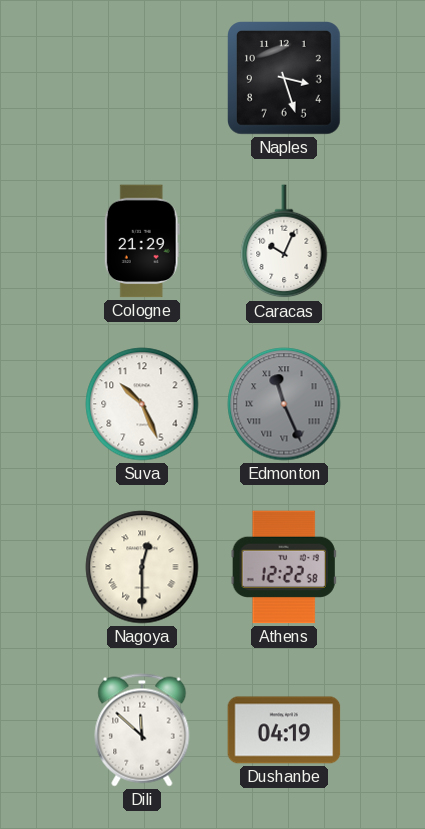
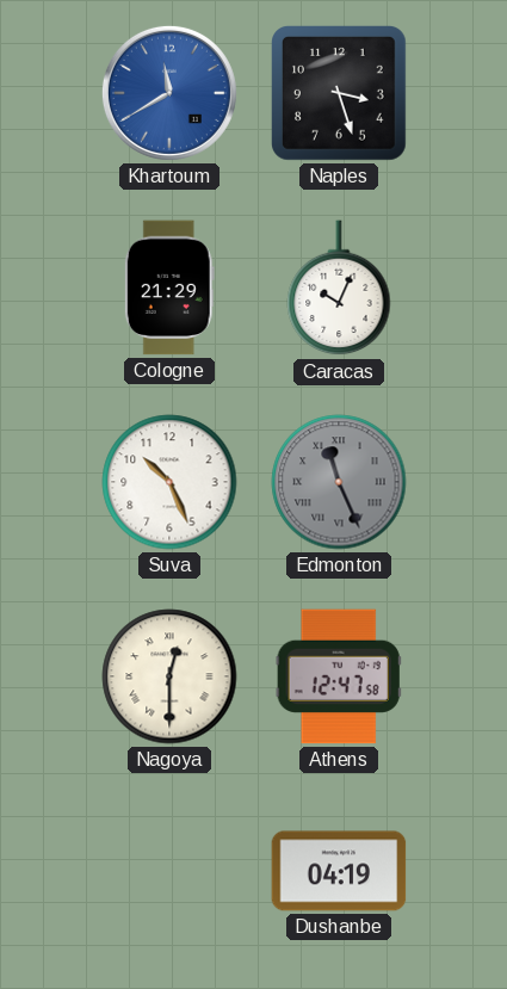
Khartoum: none -> 11:40 (169, 93)
Athens: 12:22 -> 12:47 (339, 676)
Dili: 11:52 -> none (142, 730)
